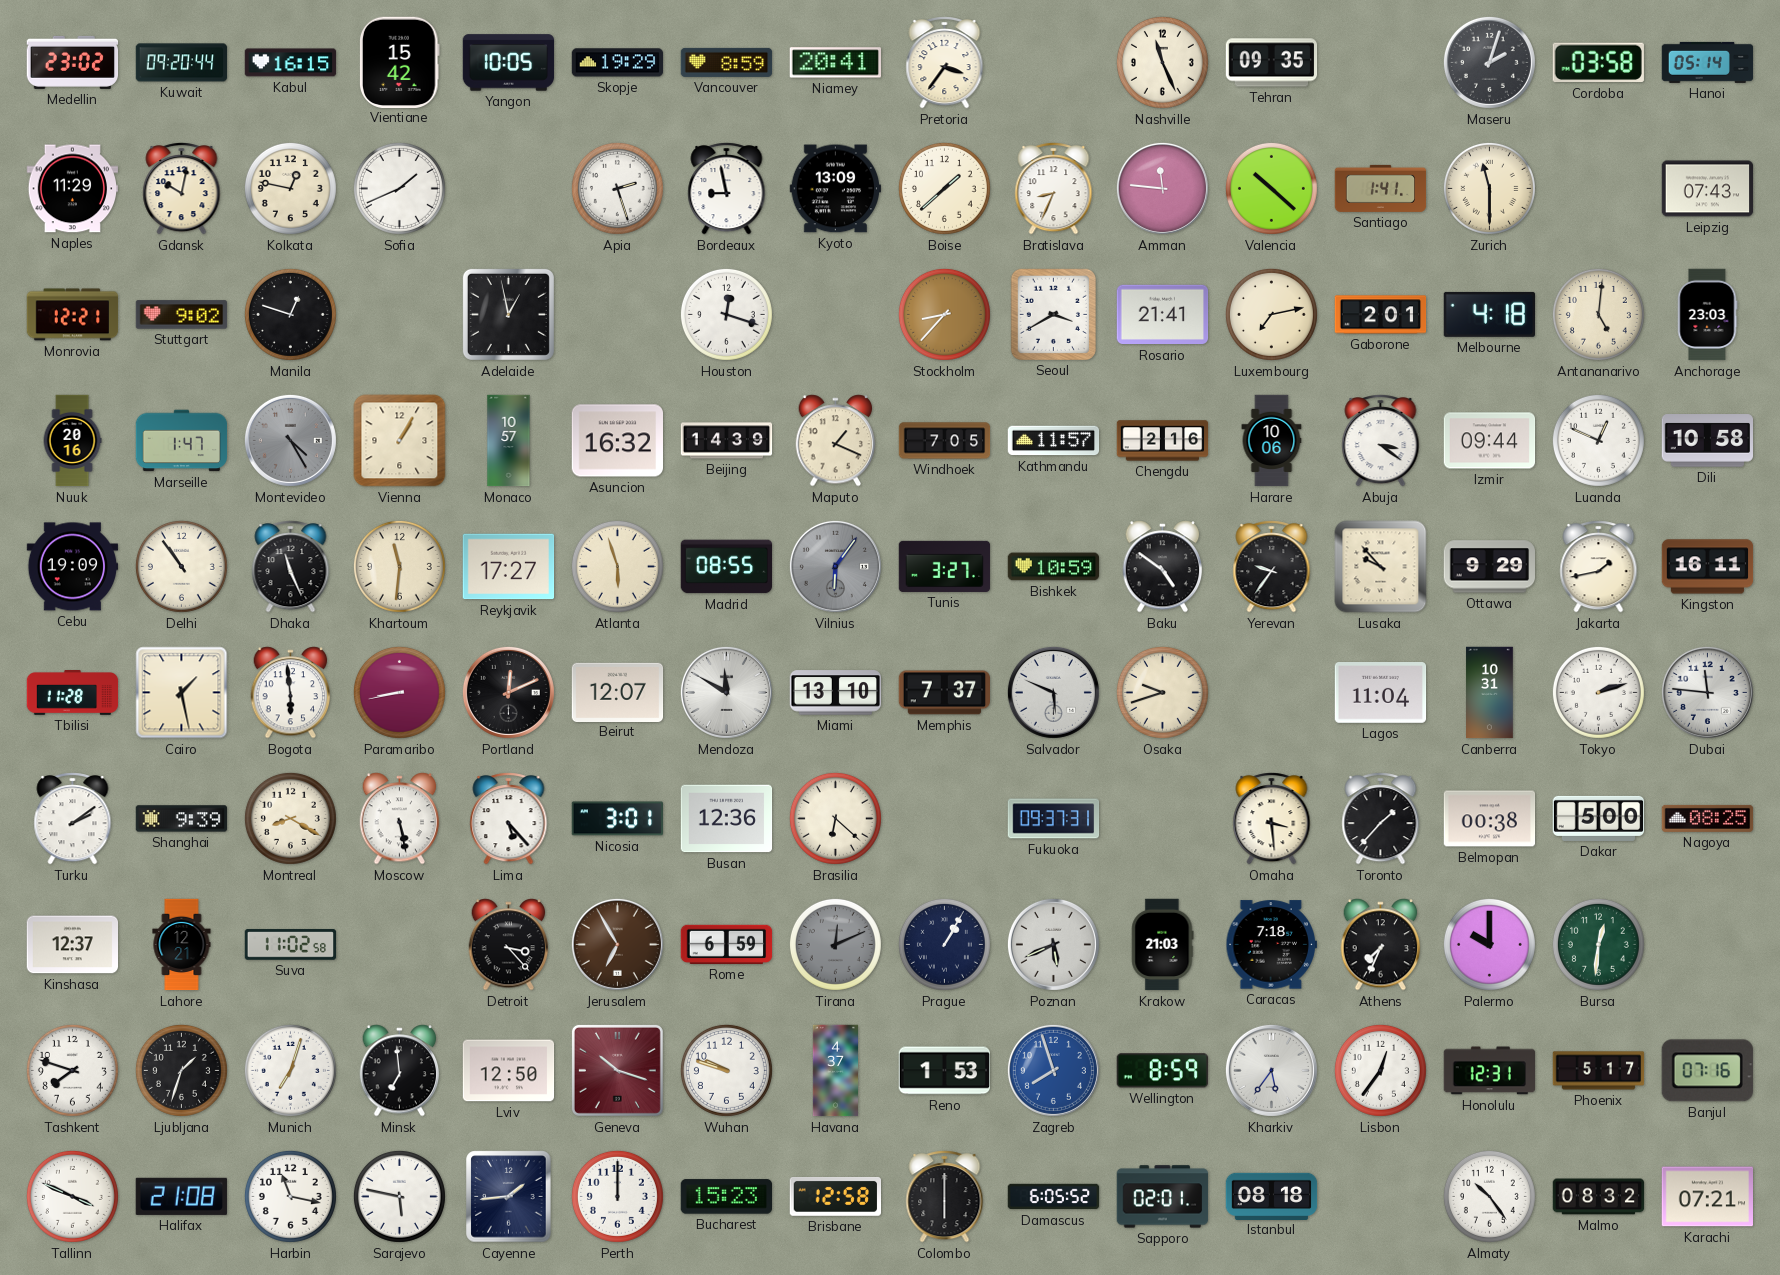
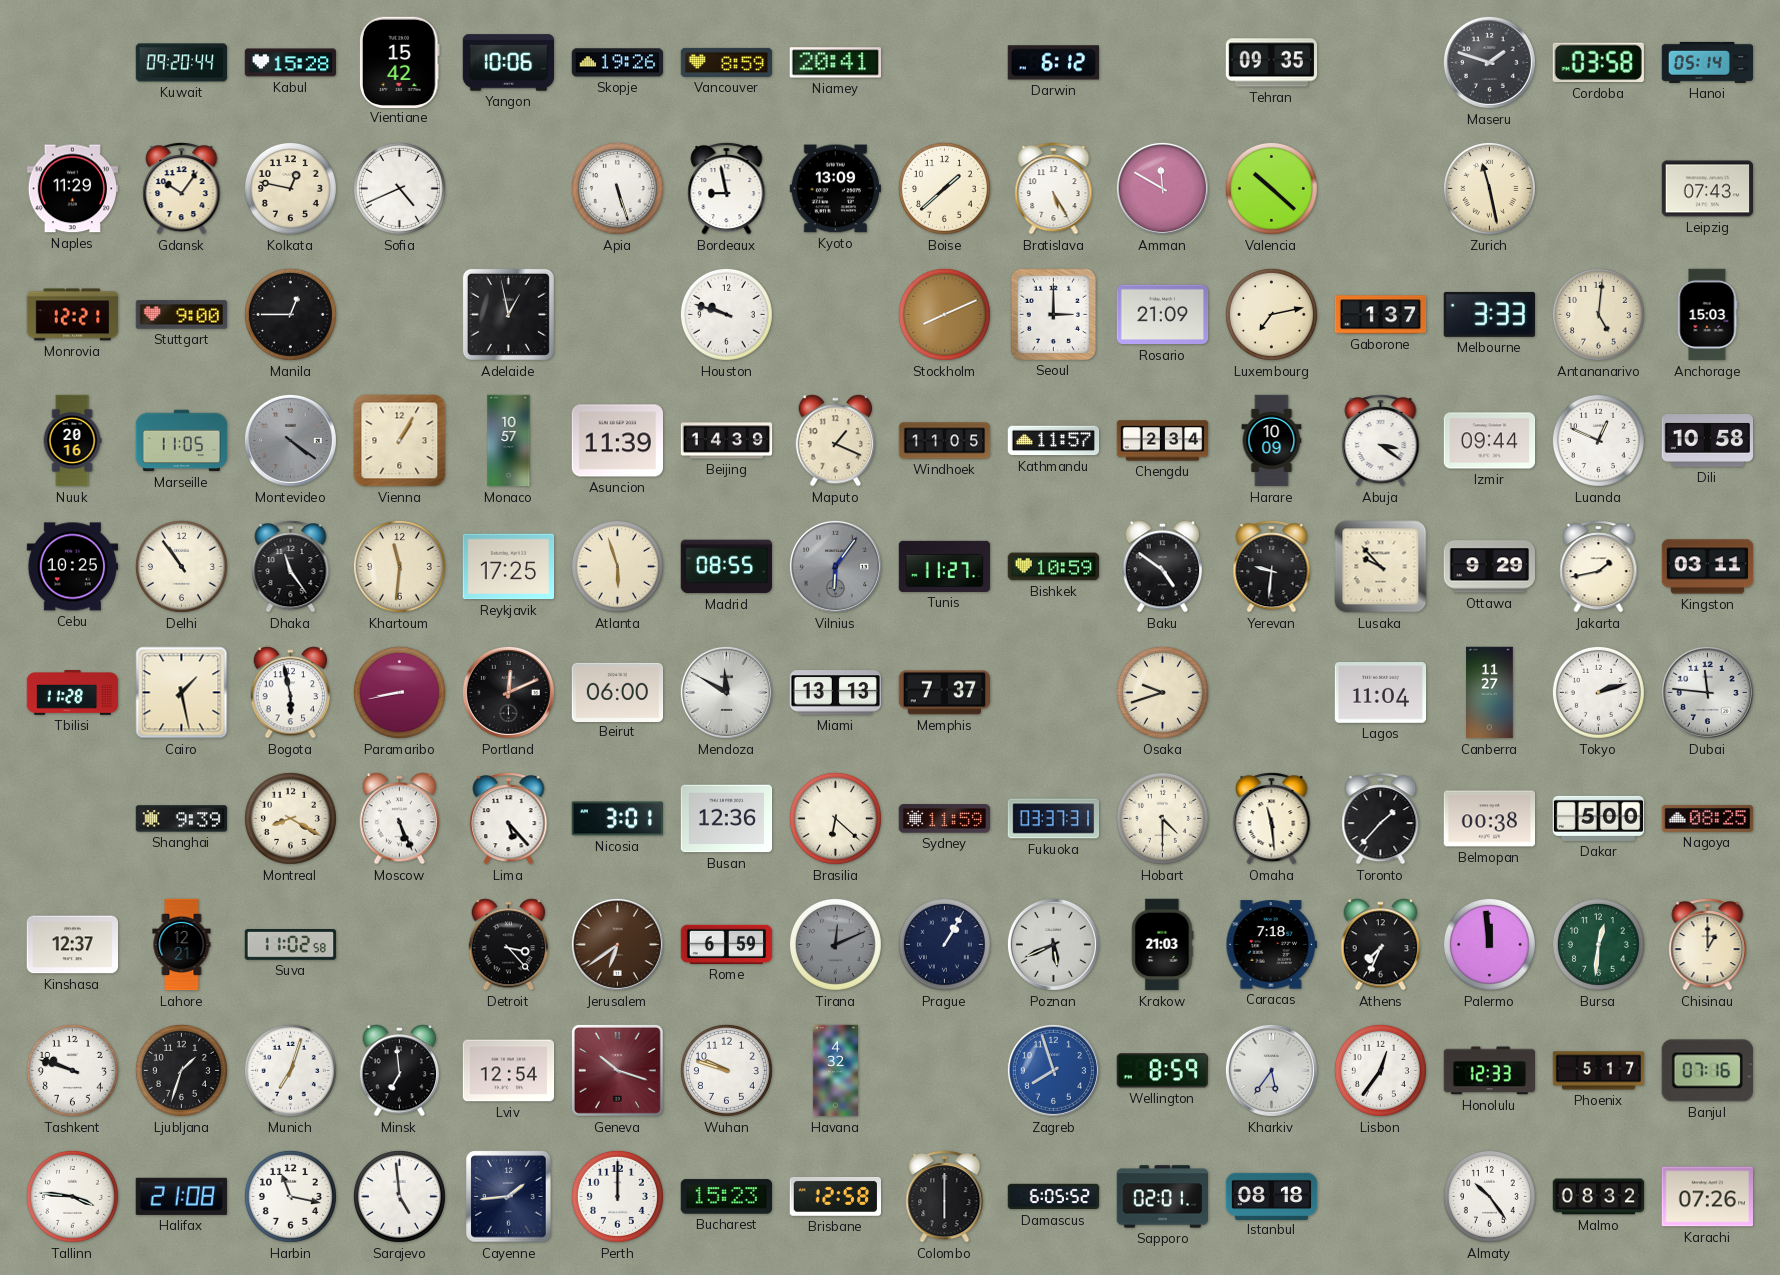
Medellin: 23:02 -> none (73, 62)
Kabul: 16:15 -> 15:28 (291, 63)
Yangon: 10:05 -> 10:06 (509, 63)
Skopje: 19:29 -> 19:26 (618, 63)
Pretoria: 3:36 -> none (945, 63)
Darwin: none -> 6:12 (1054, 63)
Nashville: 11:26 -> none (1162, 62)
Maseru: 2:03 -> 1:48 (1489, 62)
Gdansk: 10:02 -> 10:06 (182, 189)
Sofia: 1:41 -> 4:41 (399, 188)
Apia: 2:27 -> 5:27 (617, 188)
Bratislava: 8:34 -> 5:25 (1054, 189)
Amman: 11:46 -> 11:50 (1162, 188)
Santiago: 1:41 -> none (1381, 188)
Zurich: 11:30 -> 11:28 (1489, 188)
Stuttgart: 9:02 -> 9:00 (182, 315)
Manila: 12:48 -> 12:45 (290, 314)
Houston: 12:18 -> 9:48 (726, 314)
Stockholm: 8:37 -> 8:11 (944, 314)
Seoul: 3:40 -> 3:00 (1053, 314)
Rosario: 21:41 -> 21:09 (1163, 315)
Gaborone: 2:01 -> 1:37 (1381, 315)
Melbourne: 4:18 -> 3:33 (1489, 314)
Anchorage: 23:03 -> 15:03 (1707, 315)
Marseille: 1:47 -> 11:05 (182, 441)
Montevideo: 4:25 -> 4:21 (290, 440)
Asuncion: 16:32 -> 11:39 (618, 441)
Windhoek: 7:05 -> 11:05 (945, 441)
Chengdu: 2:16 -> 2:34 (1163, 441)
Harare: 10:06 -> 10:09 (1272, 441)
Cebu: 19:09 -> 10:25 (73, 567)
Dhaka: 11:26 -> 11:24 (291, 567)
Reykjavik: 17:27 -> 17:25 (509, 567)
Tunis: 3:27 -> 11:27 (945, 566)
Yerevan: 9:36 -> 9:31 (1272, 567)
Kingston: 16:11 -> 03:11 (1708, 567)
Bogota: 5:59 -> 5:58 (291, 693)
Beirut: 12:07 -> 06:00 (618, 692)
Miami: 13:10 -> 13:13 (836, 693)
Salvador: 5:49 -> none (1053, 692)
Canberra: 10:31 -> 11:27 (1490, 693)
Turku: 2:09 -> none (73, 819)
Moscow: 5:28 -> 5:26 (400, 819)
Sydney: none -> 11:59 (945, 819)
Fukuoka: 09:37 -> 03:37 (1054, 819)
Hobart: none -> 4:30 (1162, 818)
Omaha: 3:29 -> 11:29 (1272, 819)
Jerusalem: 6:55 -> 6:39 (617, 944)
Palermo: 10:00 -> 11:59 (1489, 944)
Chisinau: none -> 1:00 (1708, 945)
Tashkent: 7:48 -> 9:48 (72, 1070)
Lviv: 12:50 -> 12:54 (509, 1071)
Havana: 4:37 -> 4:32 (836, 1071)
Reno: 1:53 -> none (944, 1071)
Honolulu: 12:31 -> 12:33 (1490, 1071)
Tallinn: 3:49 -> 3:46 (72, 1196)
Sarajevo: 5:47 -> 4:59 (399, 1196)
Karachi: 07:21 -> 07:26 (1707, 1197)
